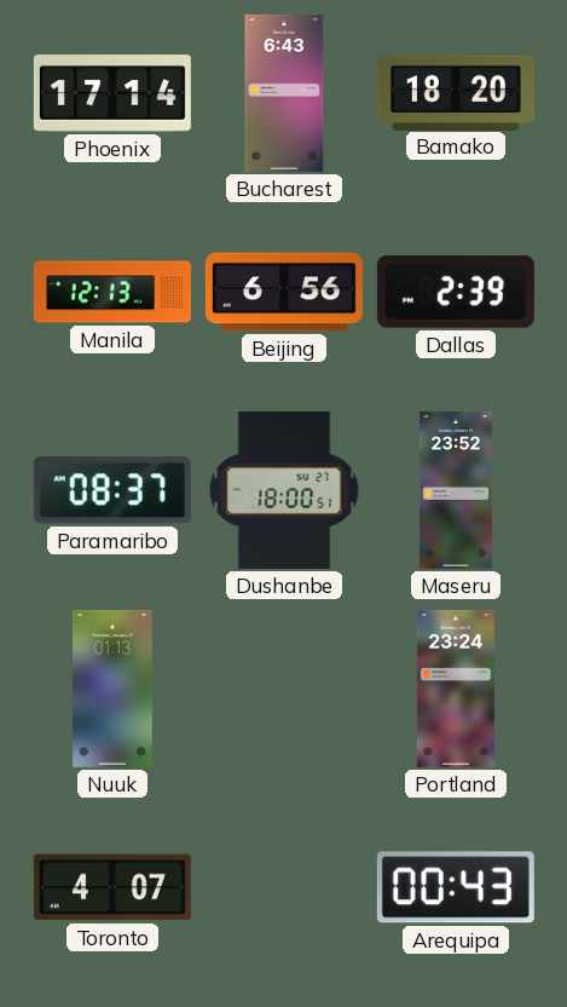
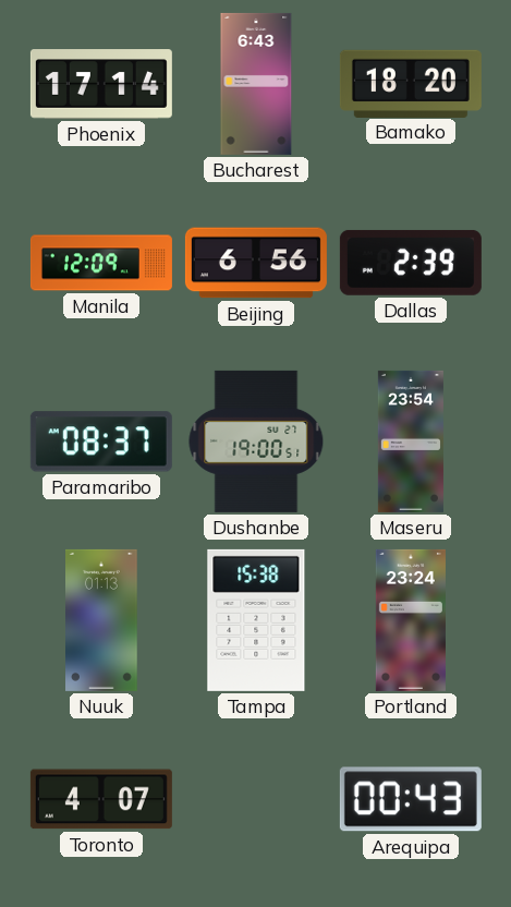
Manila: 12:13 -> 12:09 (101, 263)
Dushanbe: 18:00 -> 19:00 (256, 442)
Maseru: 23:52 -> 23:54 (411, 442)
Tampa: none -> 15:38 (256, 620)
